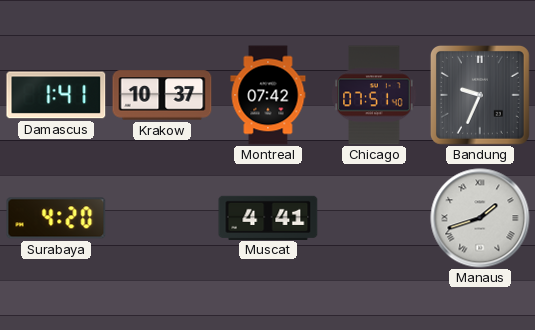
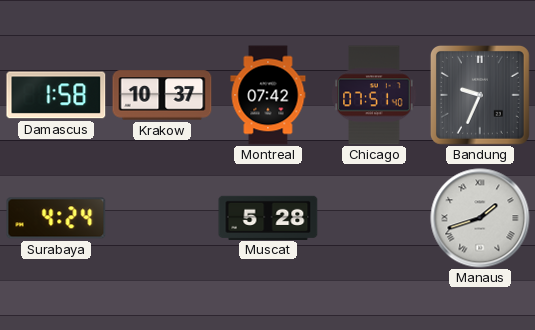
Damascus: 1:41 -> 1:58 (56, 95)
Surabaya: 4:20 -> 4:24 (56, 218)
Muscat: 4:41 -> 5:28 (268, 217)
